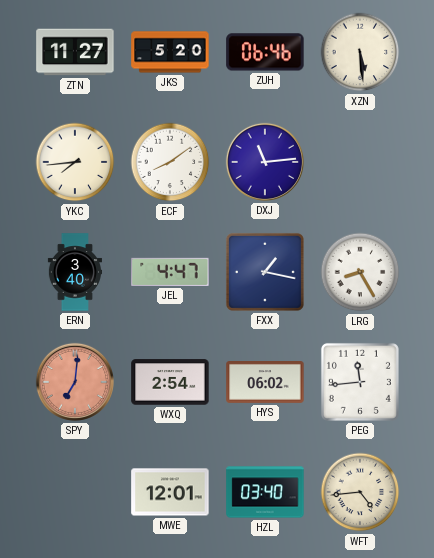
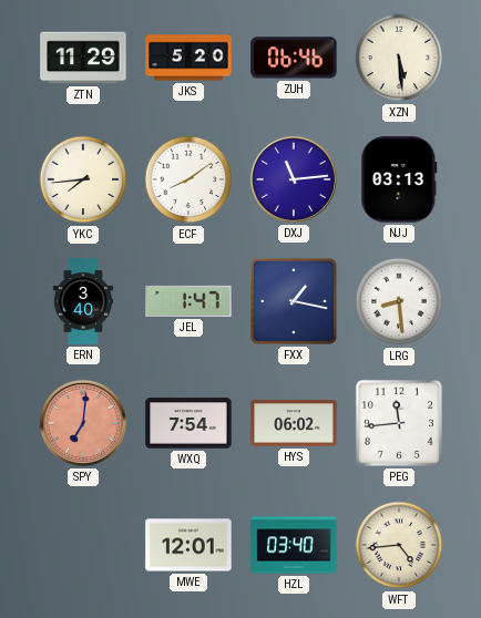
ZTN: 11:27 -> 11:29 (83, 58)
NJJ: none -> 03:13 (399, 179)
JEL: 4:47 -> 1:47 (188, 301)
LRG: 8:25 -> 8:29 (399, 301)
WXQ: 2:54 -> 7:54 (188, 423)
